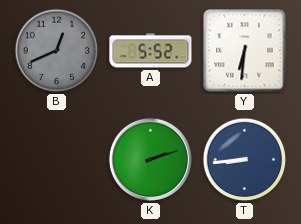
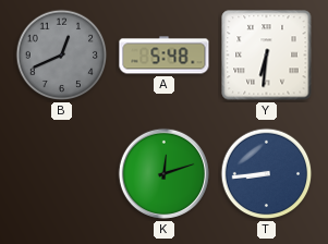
A: 5:52 -> 5:48 (165, 56)
K: 2:12 -> 12:12 (163, 173)
